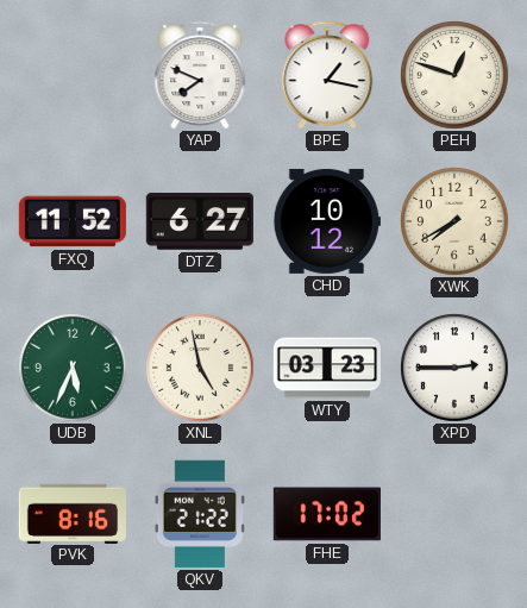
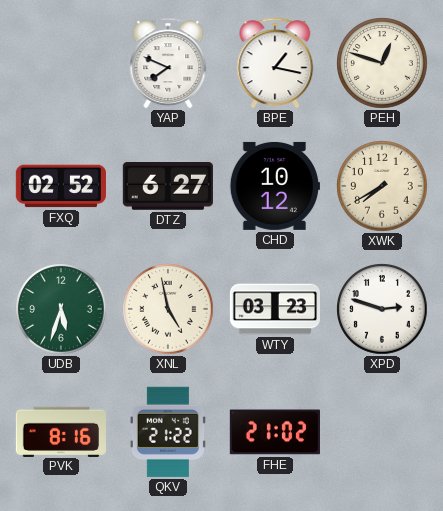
FXQ: 11:52 -> 02:52 (61, 186)
UDB: 5:34 -> 5:33 (61, 309)
XPD: 2:45 -> 2:48 (382, 309)
FHE: 17:02 -> 21:02 (275, 432)
